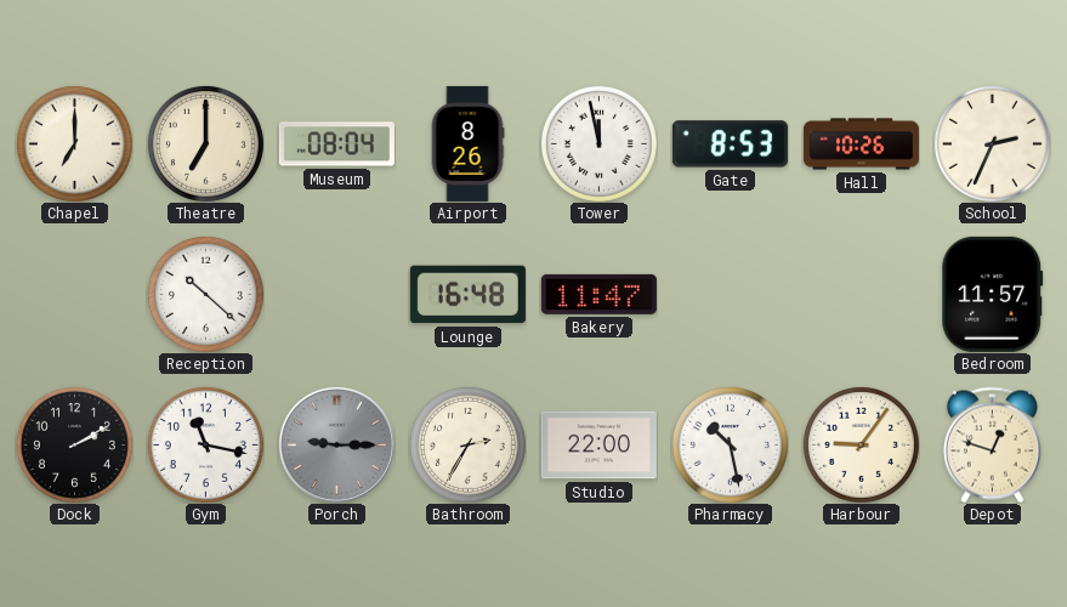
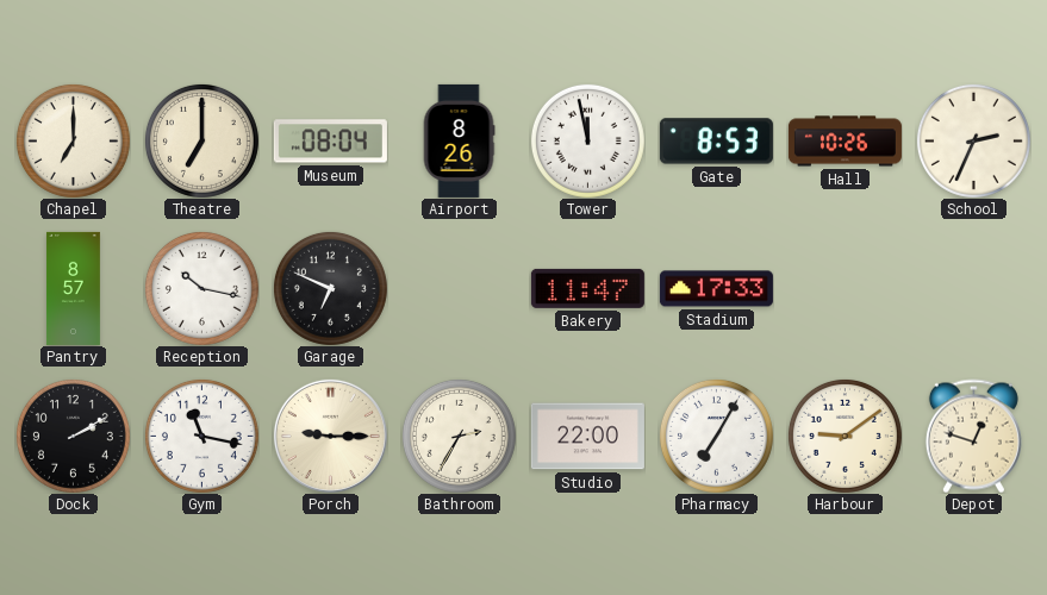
Pantry: none -> 8:57 (73, 288)
Reception: 10:22 -> 10:17 (201, 288)
Garage: none -> 6:49 (330, 288)
Lounge: 16:48 -> none (467, 295)
Stadium: none -> 17:33 (716, 289)
Bedroom: 11:57 -> none (993, 294)
Porch dial: grey -> cream (330, 436)
Pharmacy: 10:28 -> 7:05 (716, 436)
Harbour: 9:06 -> 9:09 (845, 436)
